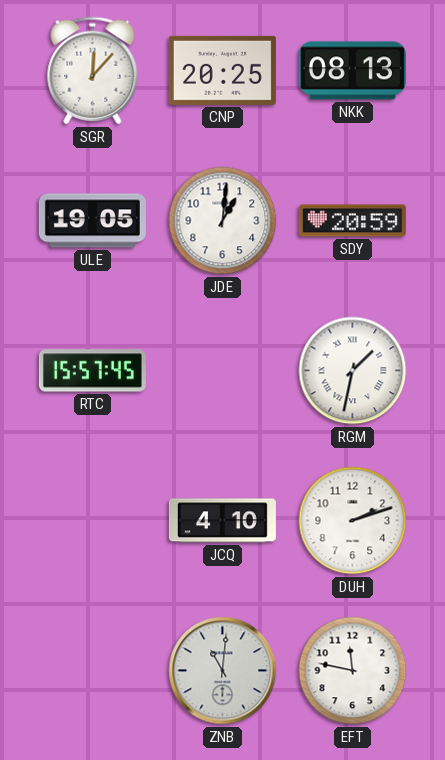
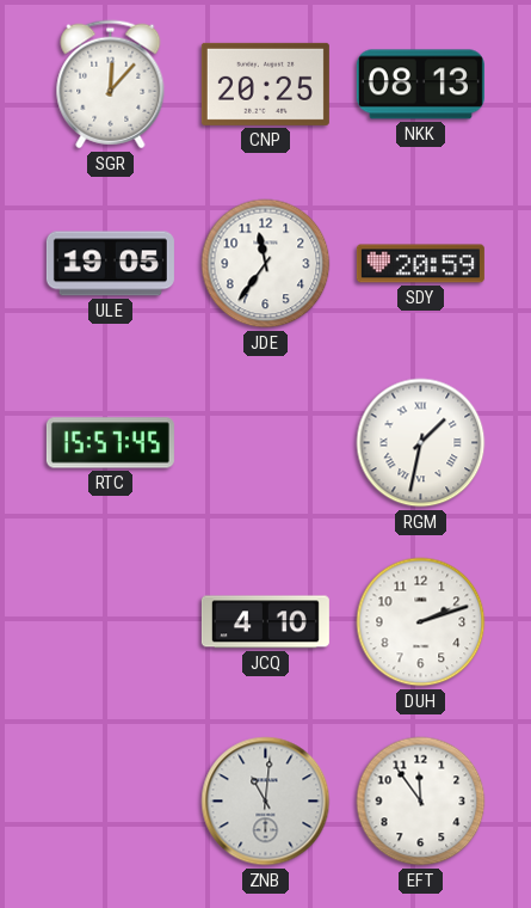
JDE: 1:01 -> 11:36 (266, 264)
EFT: 11:47 -> 11:54 (421, 802)
